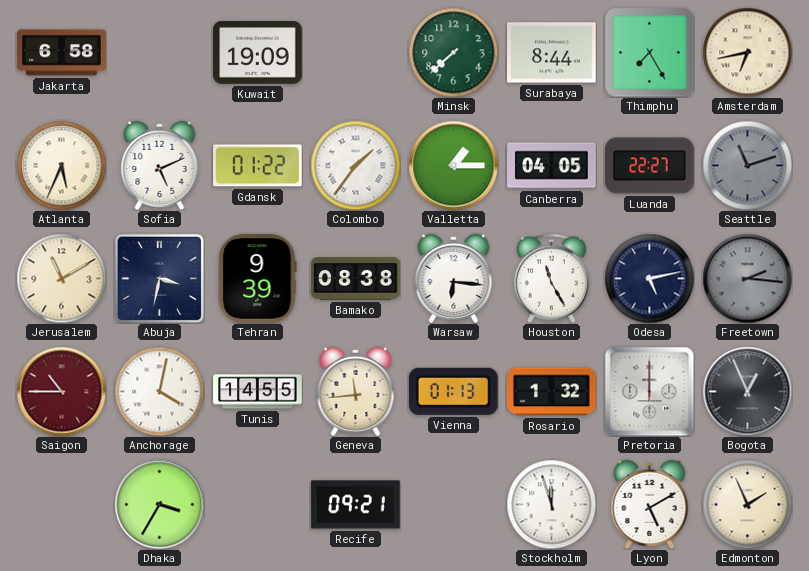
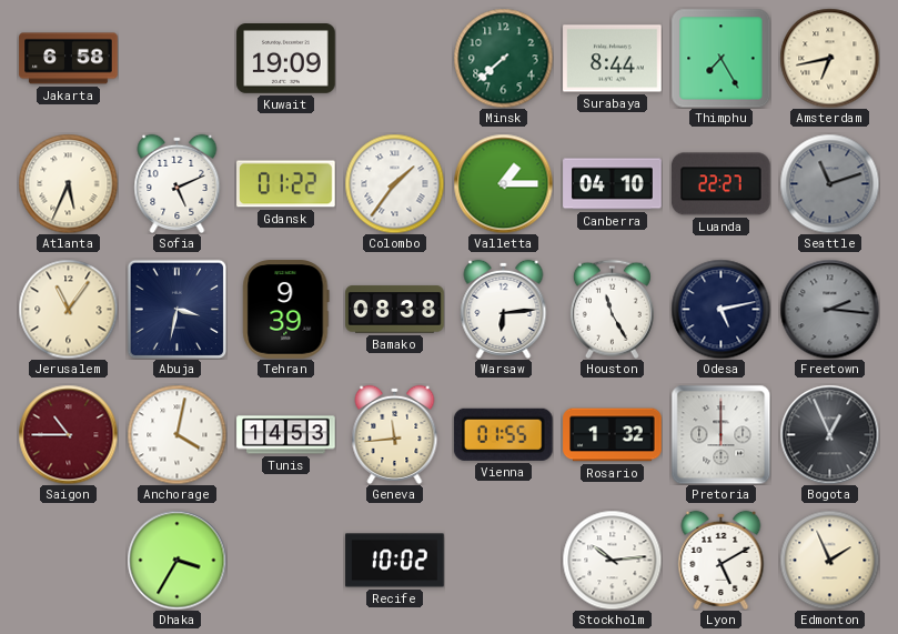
Canberra: 04:05 -> 04:10 (613, 184)
Jerusalem: 11:10 -> 11:06 (68, 309)
Warsaw: 6:16 -> 6:14 (504, 309)
Tunis: 14:55 -> 14:53 (286, 435)
Vienna: 01:13 -> 01:55 (503, 434)
Recife: 09:21 -> 10:02 (395, 561)
Stockholm: 11:57 -> 10:14 (612, 560)
